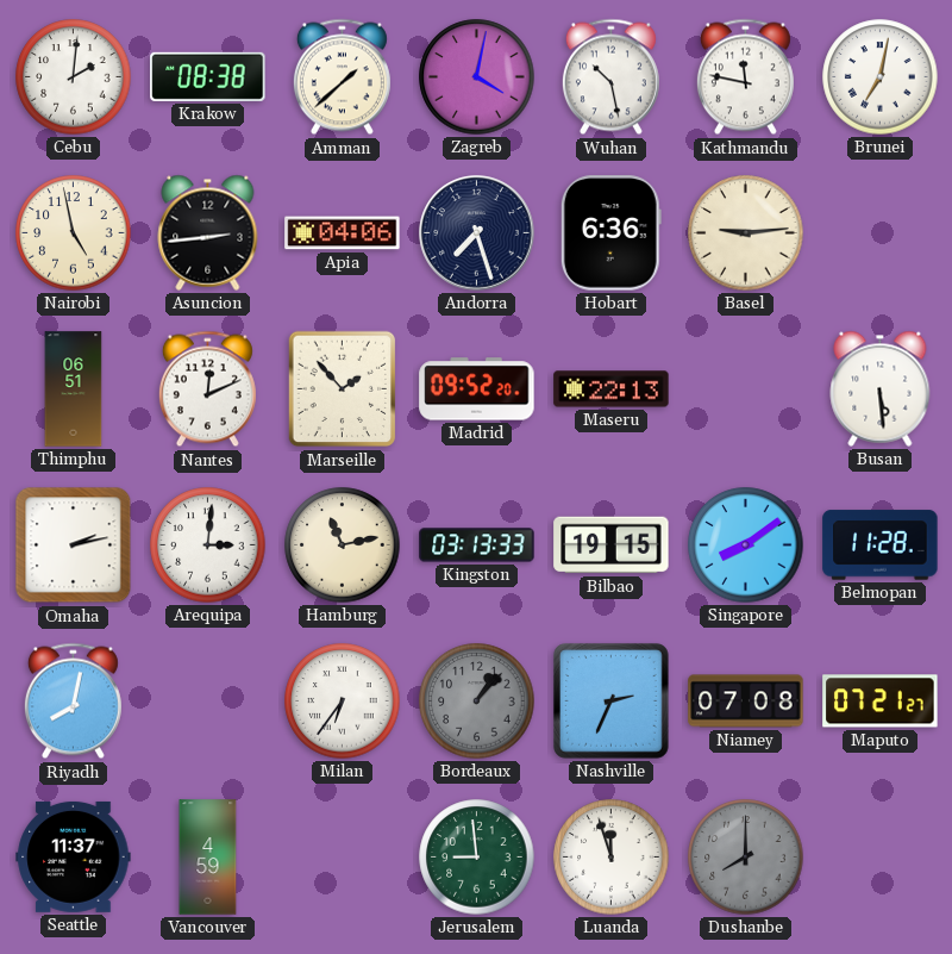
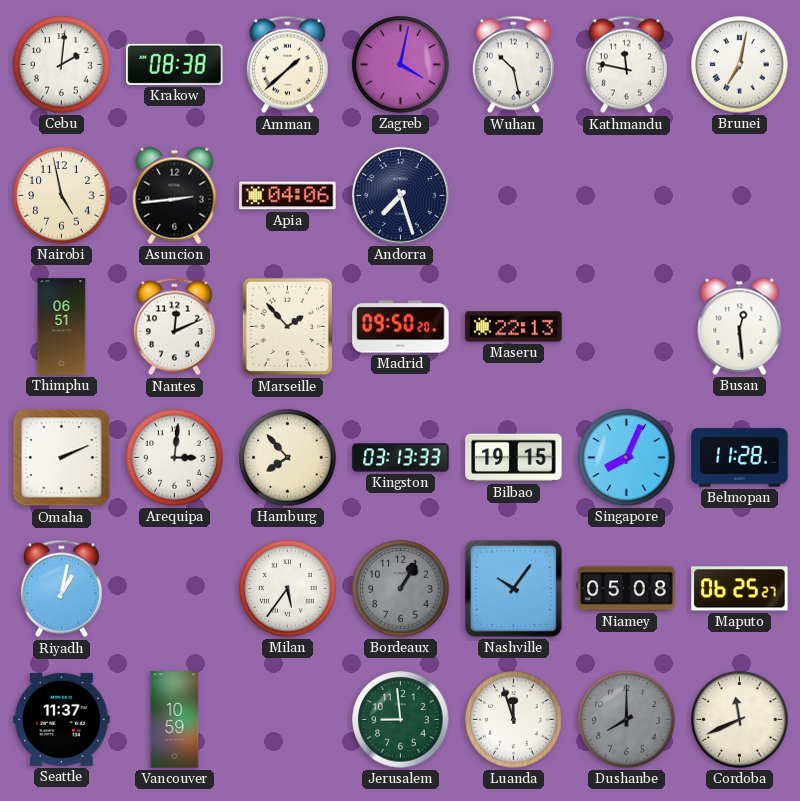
Hobart: 6:36 -> none (610, 233)
Basel: 9:14 -> none (746, 233)
Madrid: 09:52 -> 09:50 (401, 327)
Busan: 5:29 -> 12:29 (740, 326)
Omaha: 2:13 -> 2:11 (62, 458)
Hamburg: 11:13 -> 7:53 (288, 458)
Singapore: 8:09 -> 8:04 (627, 458)
Riyadh: 8:02 -> 1:02 (61, 589)
Milan: 6:36 -> 5:36 (288, 589)
Bordeaux: 1:07 -> 1:05 (401, 589)
Nashville: 2:34 -> 10:06 (513, 588)
Niamey: 07:08 -> 05:08 (627, 589)
Maputo: 07:21 -> 06:25 (740, 589)
Vancouver: 4:59 -> 10:59 (175, 720)
Cordoba: none -> 11:41 (740, 720)
